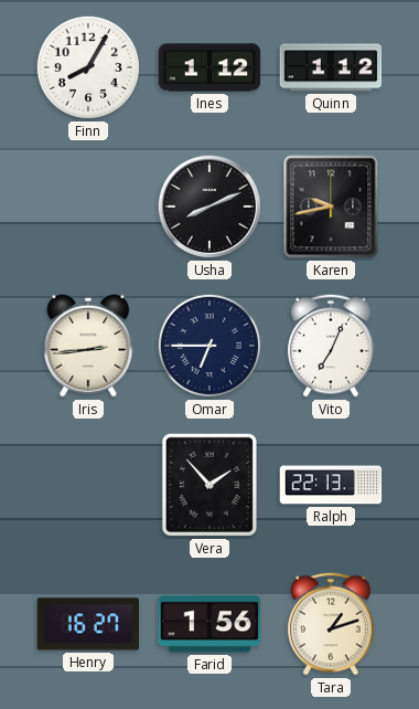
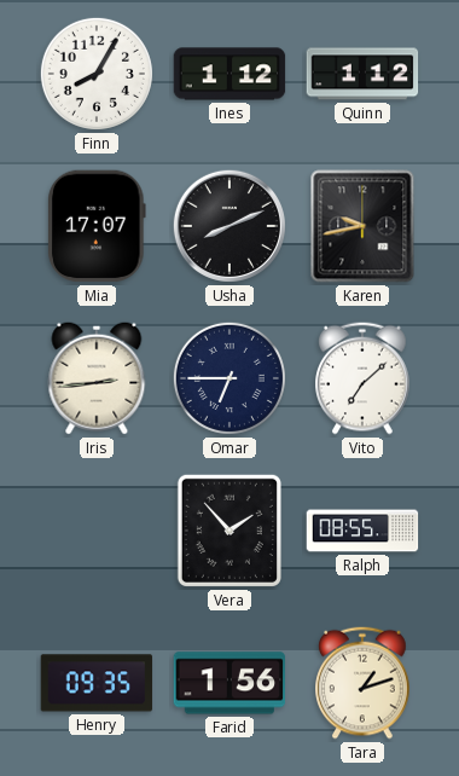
Mia: none -> 17:07 (98, 226)
Vito: 7:04 -> 7:08 (362, 378)
Ralph: 22:13 -> 08:55 (362, 531)
Henry: 16:27 -> 09:35 (97, 683)
